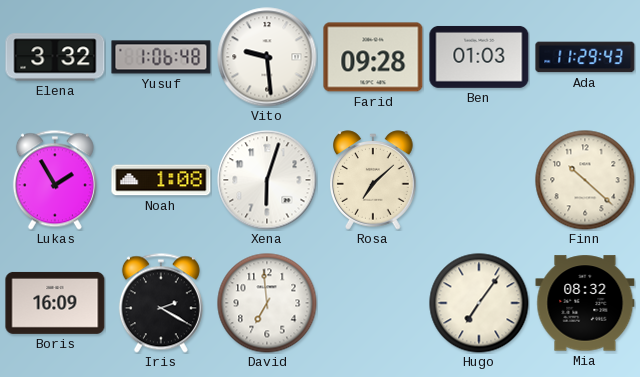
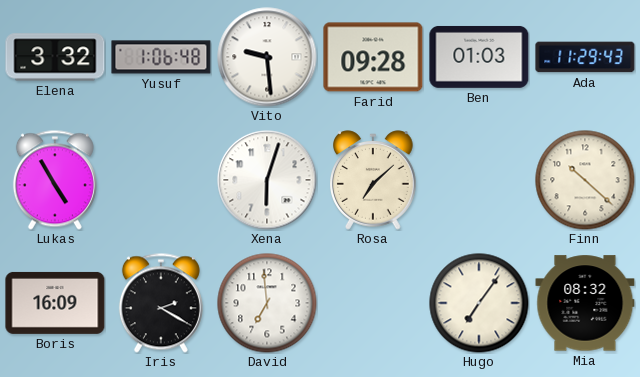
Lukas: 1:55 -> 4:55 (55, 180)
Noah: 1:08 -> none (161, 180)
